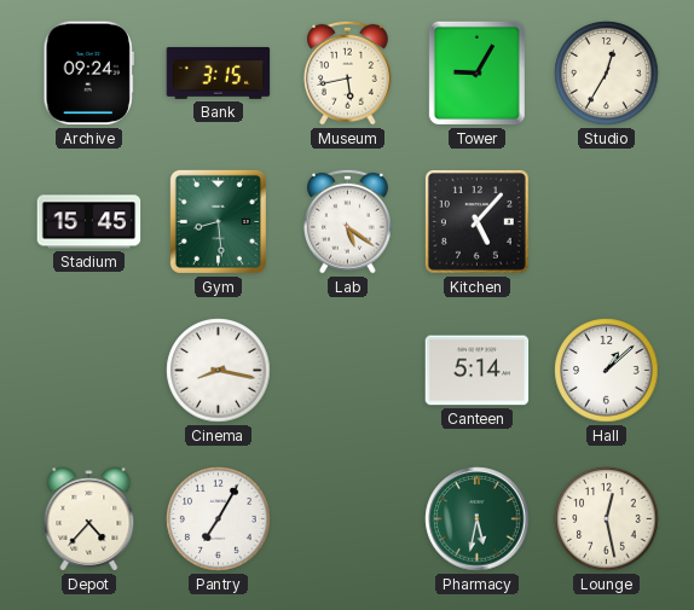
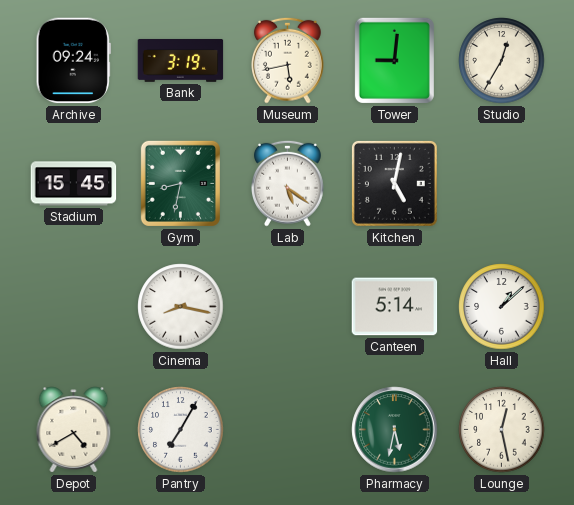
Bank: 3:15 -> 3:19 (181, 60)
Tower: 9:05 -> 9:01 (394, 60)
Gym: 8:29 -> 8:32 (180, 183)
Kitchen: 5:07 -> 5:02 (394, 183)
Depot: 4:37 -> 4:40 (74, 430)
